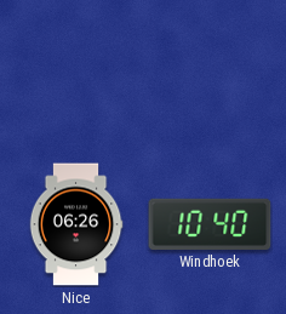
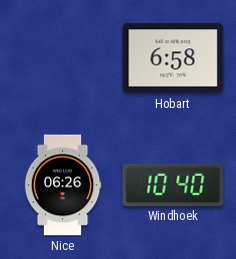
Hobart: none -> 6:58 (173, 58)
